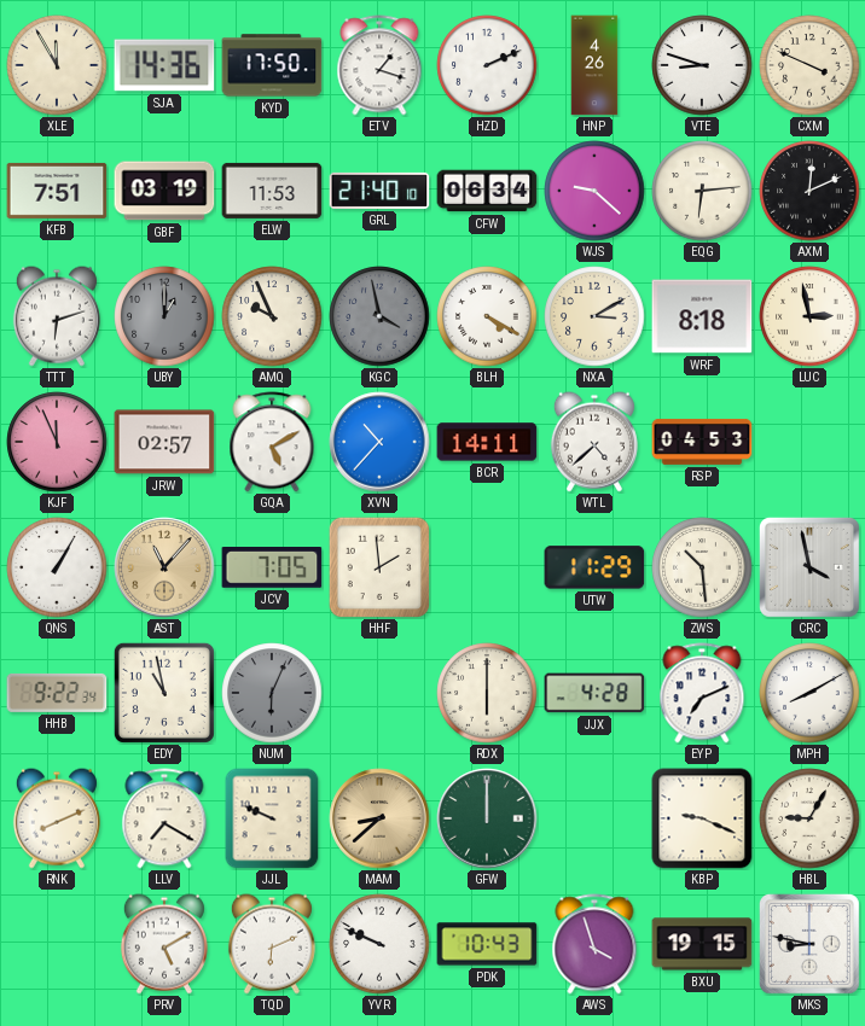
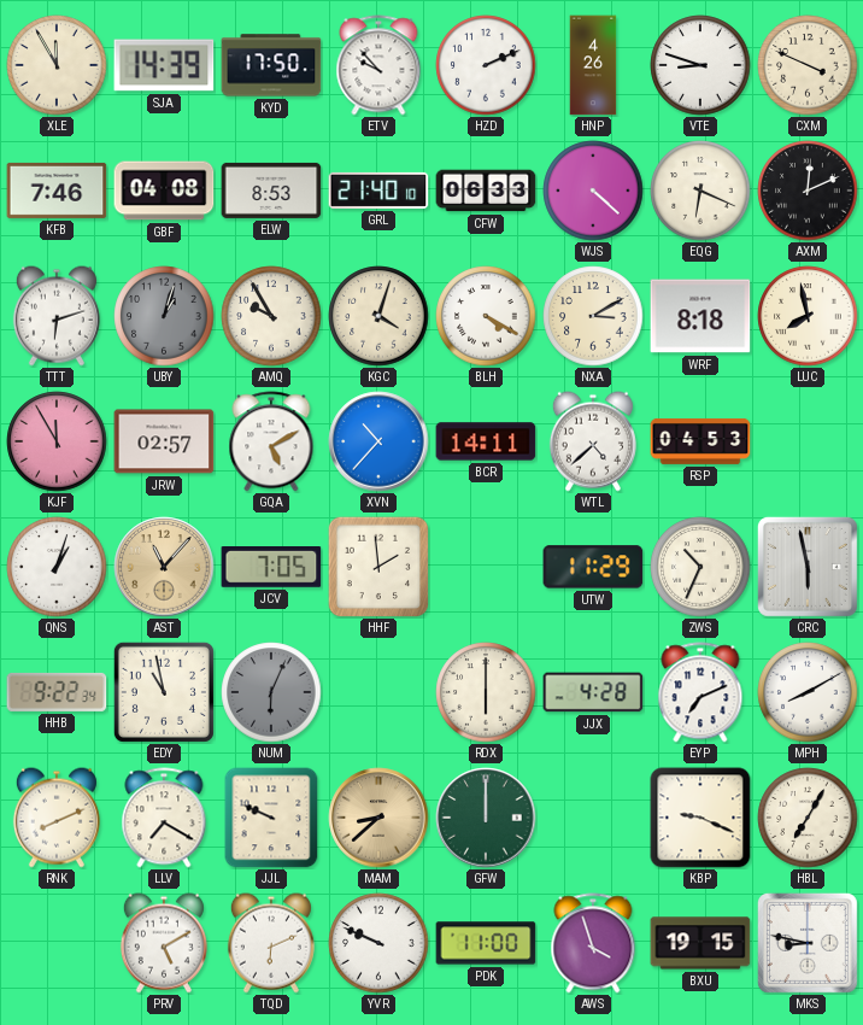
SJA: 14:36 -> 14:39 (164, 65)
ETV: 1:18 -> 9:53 (378, 65)
KFB: 7:51 -> 7:46 (57, 191)
GBF: 03:19 -> 04:08 (164, 191)
ELW: 11:53 -> 8:53 (271, 191)
CFW: 06:34 -> 06:33 (486, 191)
WJS: 9:22 -> 4:22 (593, 191)
EQG: 6:14 -> 6:19 (700, 191)
UBY: 1:00 -> 1:03 (164, 316)
AMQ: 9:56 -> 9:55 (271, 316)
KGC: 3:58 -> 4:03 (378, 316)
KGC dial: grey -> cream (378, 316)
LUC: 2:58 -> 7:58 (808, 316)
KJF: 11:56 -> 11:55 (57, 441)
QNS: 1:05 -> 1:03 (57, 567)
ZWS: 10:29 -> 10:34 (700, 567)
CRC: 3:58 -> 5:58 (808, 567)
HBL: 9:05 -> 7:05 (808, 818)
PDK: 10:43 -> 11:00 (486, 943)
